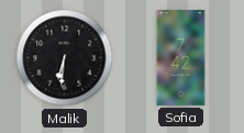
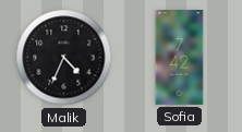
Malik: 6:31 -> 4:34 (64, 58)
